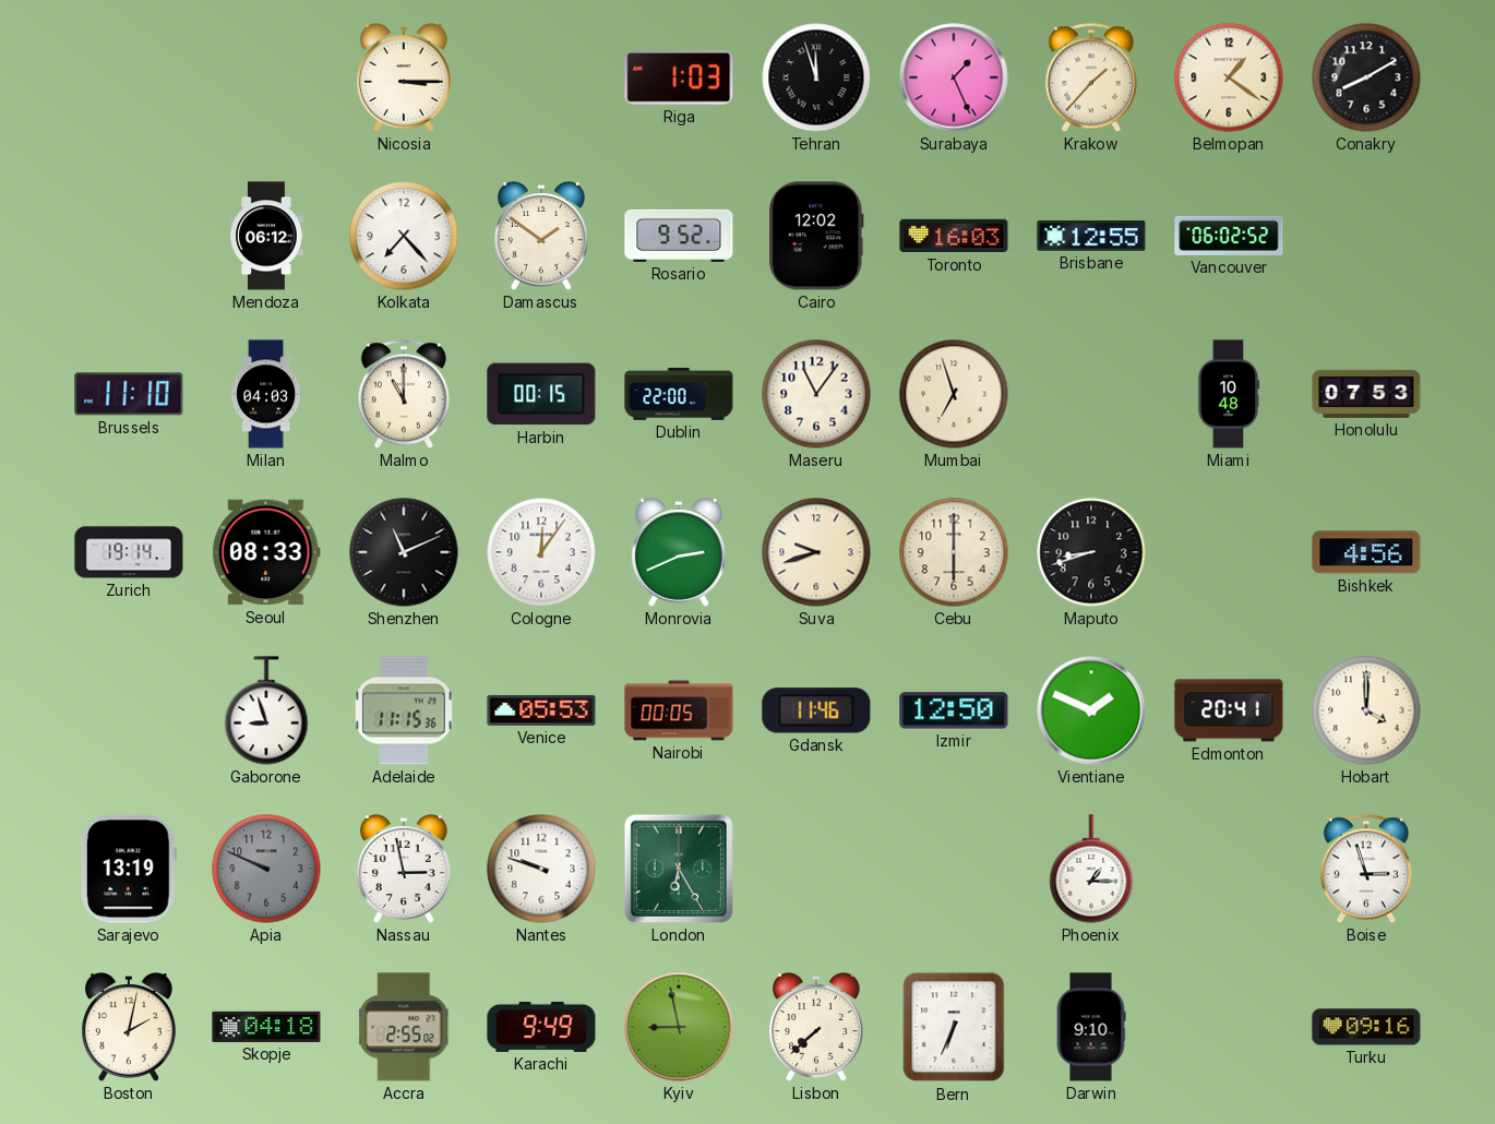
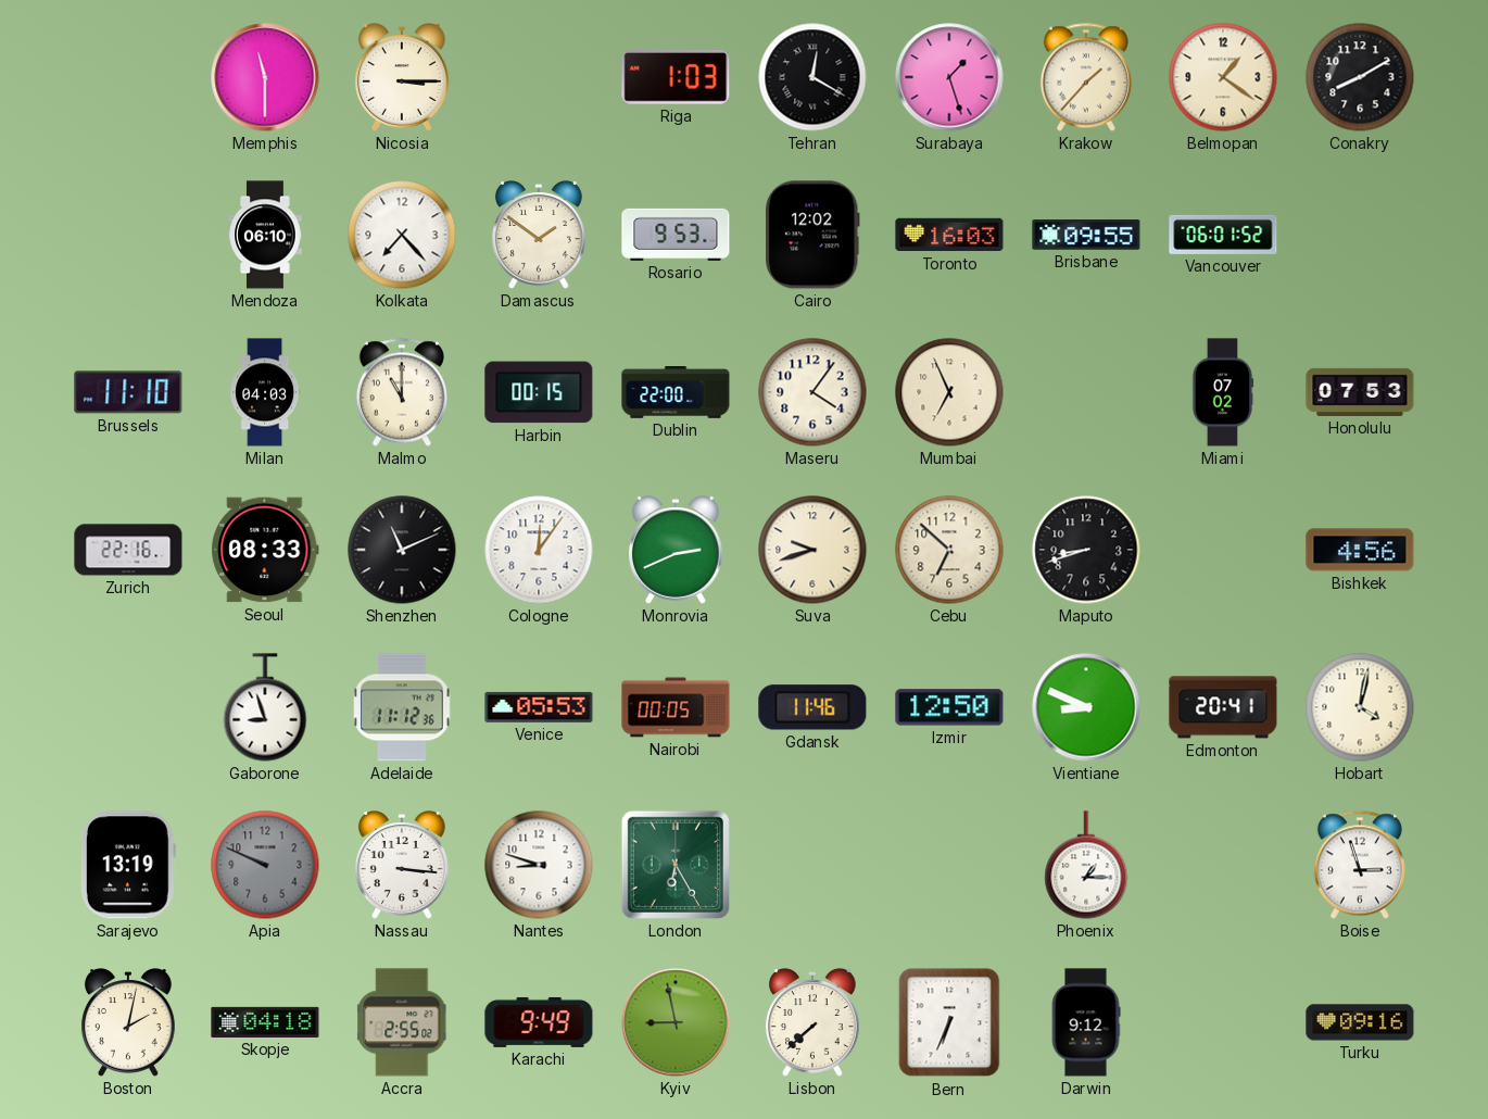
Memphis: none -> 11:30 (265, 77)
Tehran: 11:57 -> 12:20 (812, 77)
Surabaya: 1:26 -> 1:27 (949, 77)
Mendoza: 06:12 -> 06:10 (265, 235)
Rosario: 9:52 -> 9:53 (676, 235)
Brisbane: 12:55 -> 09:55 (1086, 235)
Vancouver: 06:02 -> 06:01 (1223, 235)
Maseru: 11:06 -> 4:06 (812, 392)
Mumbai: 6:57 -> 6:56 (949, 392)
Miami: 10:48 -> 07:02 (1223, 392)
Zurich: 19:14 -> 22:16 (128, 550)
Cebu: 6:00 -> 6:52 (949, 550)
Adelaide: 11:15 -> 11:12 (402, 707)
Vientiane: 1:49 -> 8:49 (1086, 707)
Hobart: 4:00 -> 4:02 (1360, 707)
Nassau: 2:58 -> 3:16 (402, 865)
Nantes: 9:48 -> 8:48 (539, 865)
Darwin: 9:10 -> 9:12 (1086, 1022)
